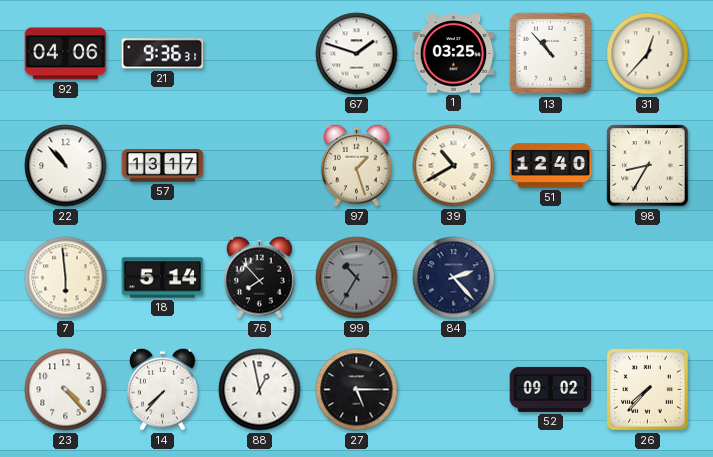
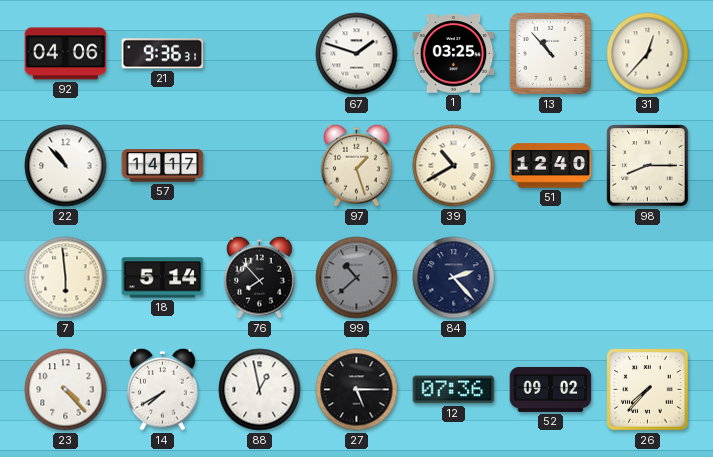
57: 13:17 -> 14:17 (163, 166)
98: 8:35 -> 8:15 (648, 166)
99: 10:35 -> 10:38 (357, 278)
14: 7:37 -> 7:40 (163, 389)
12: none -> 07:36 (454, 390)
